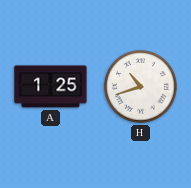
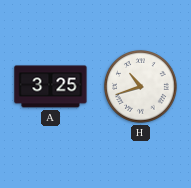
A: 1:25 -> 3:25 (51, 87)
